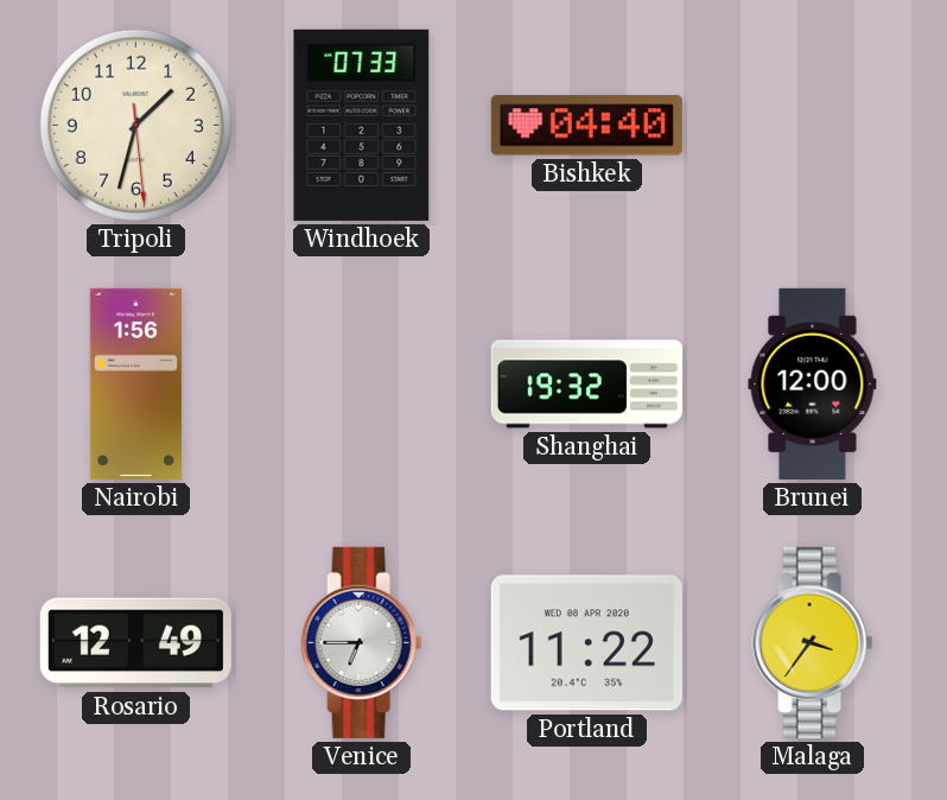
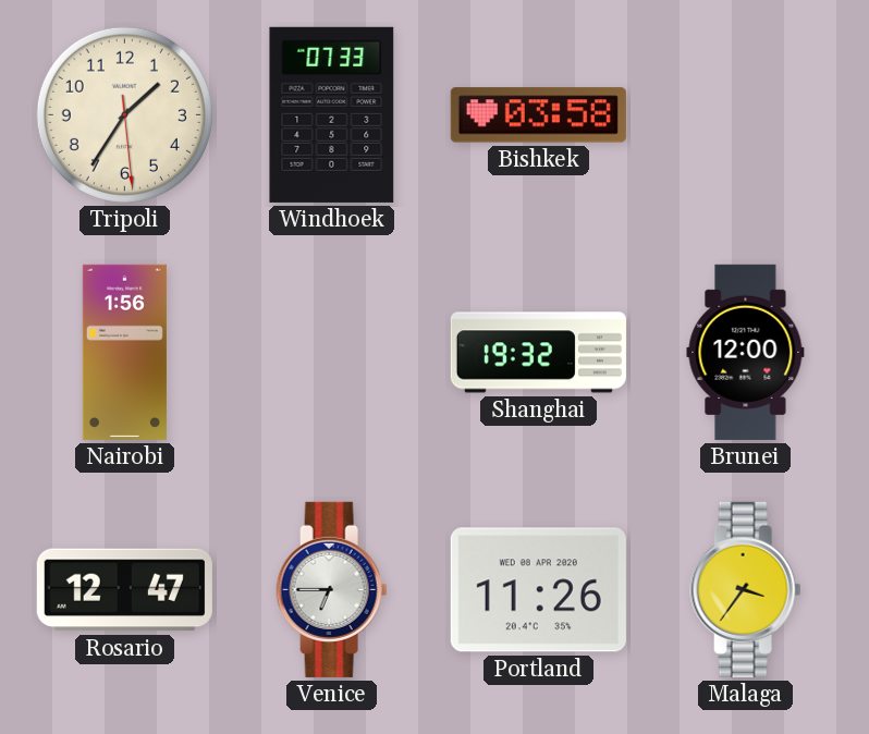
Tripoli: 1:32 -> 1:35 (124, 114)
Bishkek: 04:40 -> 03:58 (538, 115)
Rosario: 12:49 -> 12:47 (124, 590)
Portland: 11:22 -> 11:26 (538, 590)
